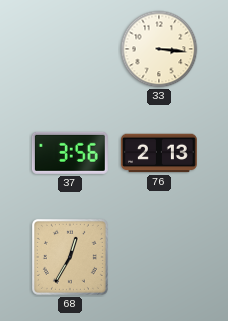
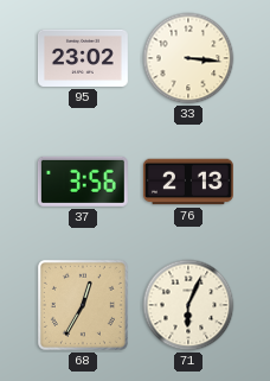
95: none -> 23:02 (83, 58)
71: none -> 6:04 (188, 305)
